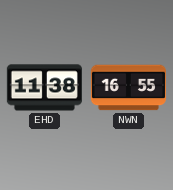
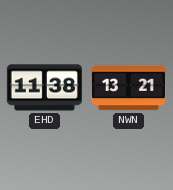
NWN: 16:55 -> 13:21 (128, 88)
